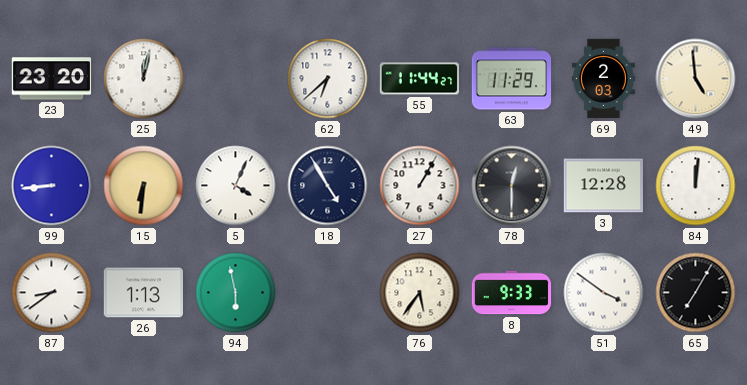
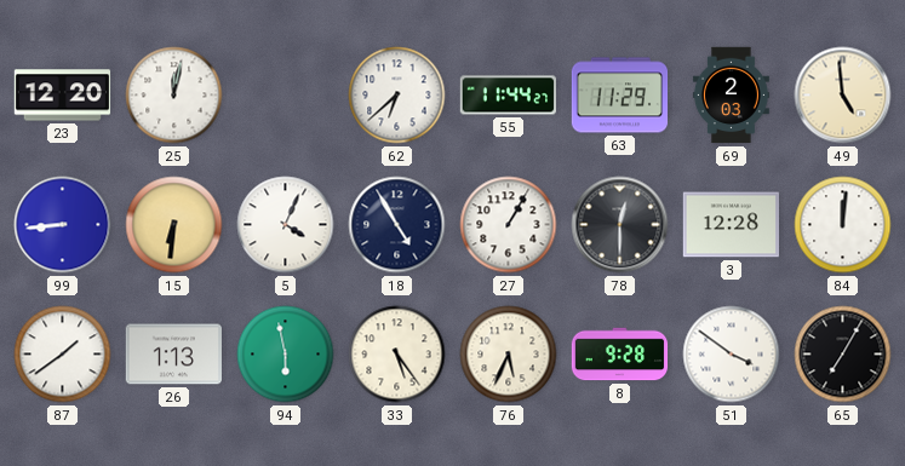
23: 23:20 -> 12:20 (63, 96)
87: 8:39 -> 1:39 (63, 355)
33: none -> 5:24 (397, 355)
76: 5:36 -> 5:34 (509, 355)
8: 9:33 -> 9:28 (620, 355)
